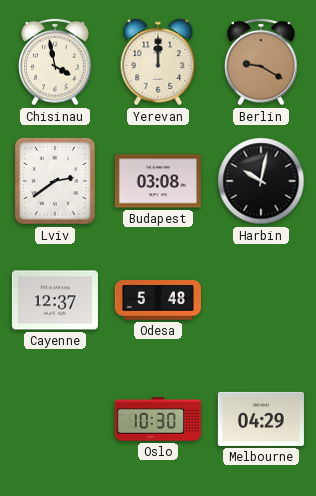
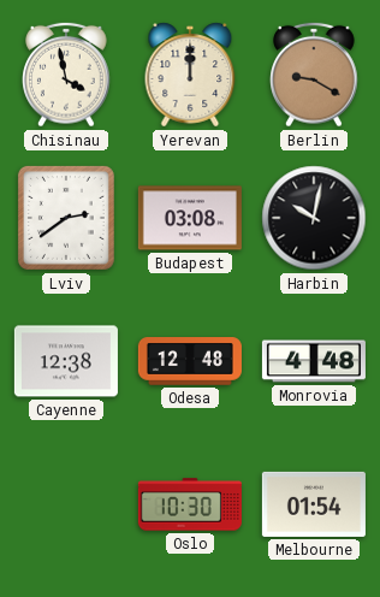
Cayenne: 12:37 -> 12:38 (66, 361)
Odesa: 5:48 -> 12:48 (190, 361)
Monrovia: none -> 4:48 (314, 361)
Melbourne: 04:29 -> 01:54 (314, 504)
